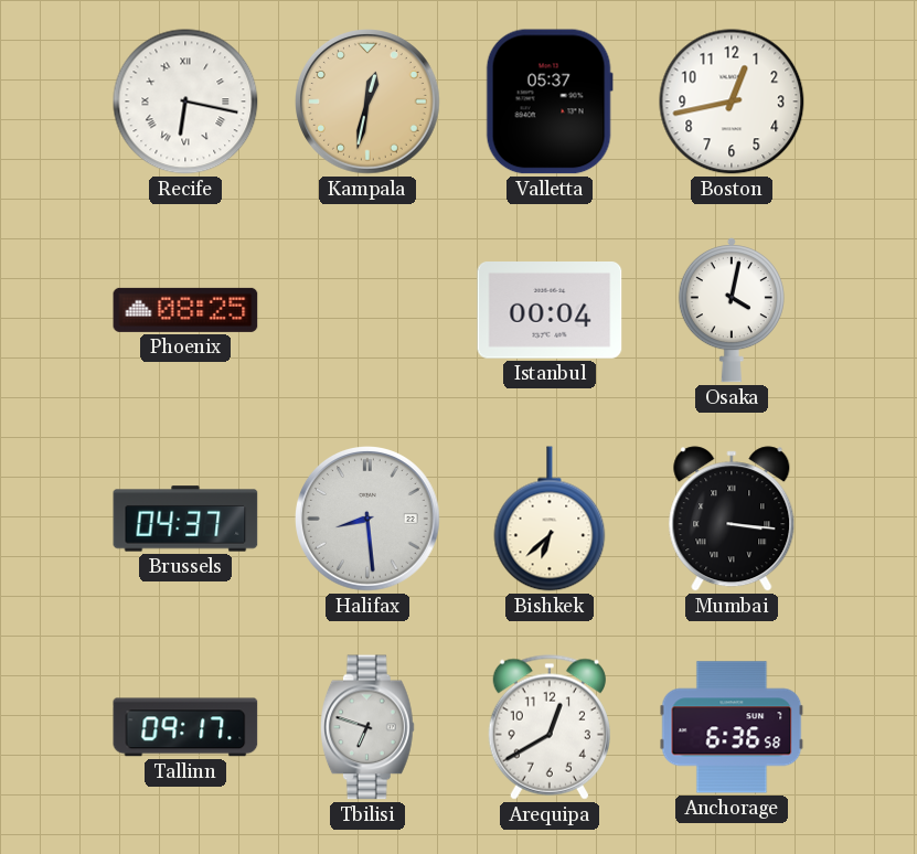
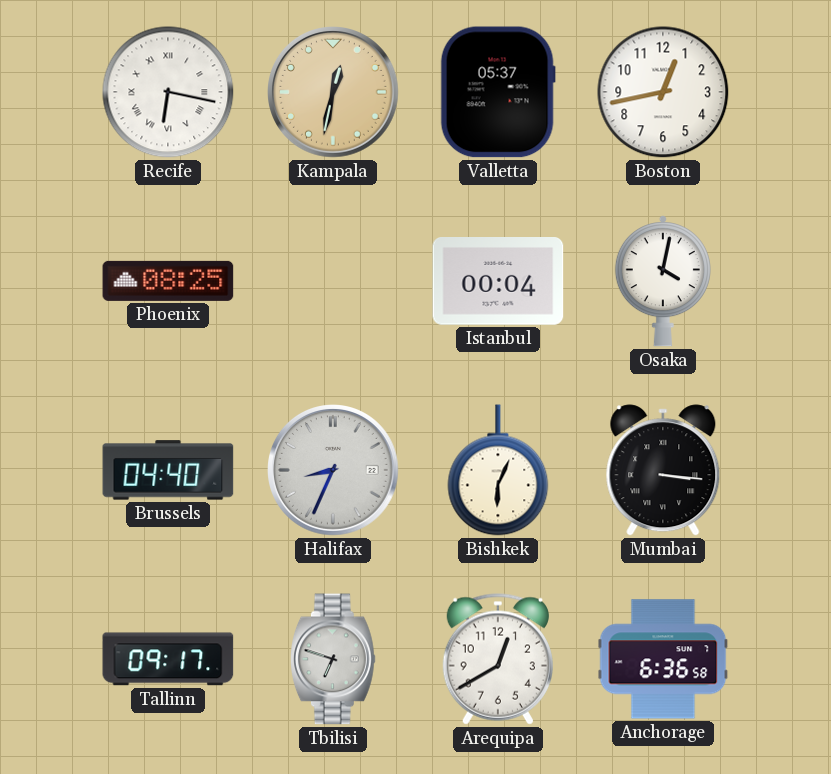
Brussels: 04:37 -> 04:40 (168, 470)
Halifax: 8:29 -> 8:34 (334, 471)
Bishkek: 6:38 -> 6:04 (498, 470)
